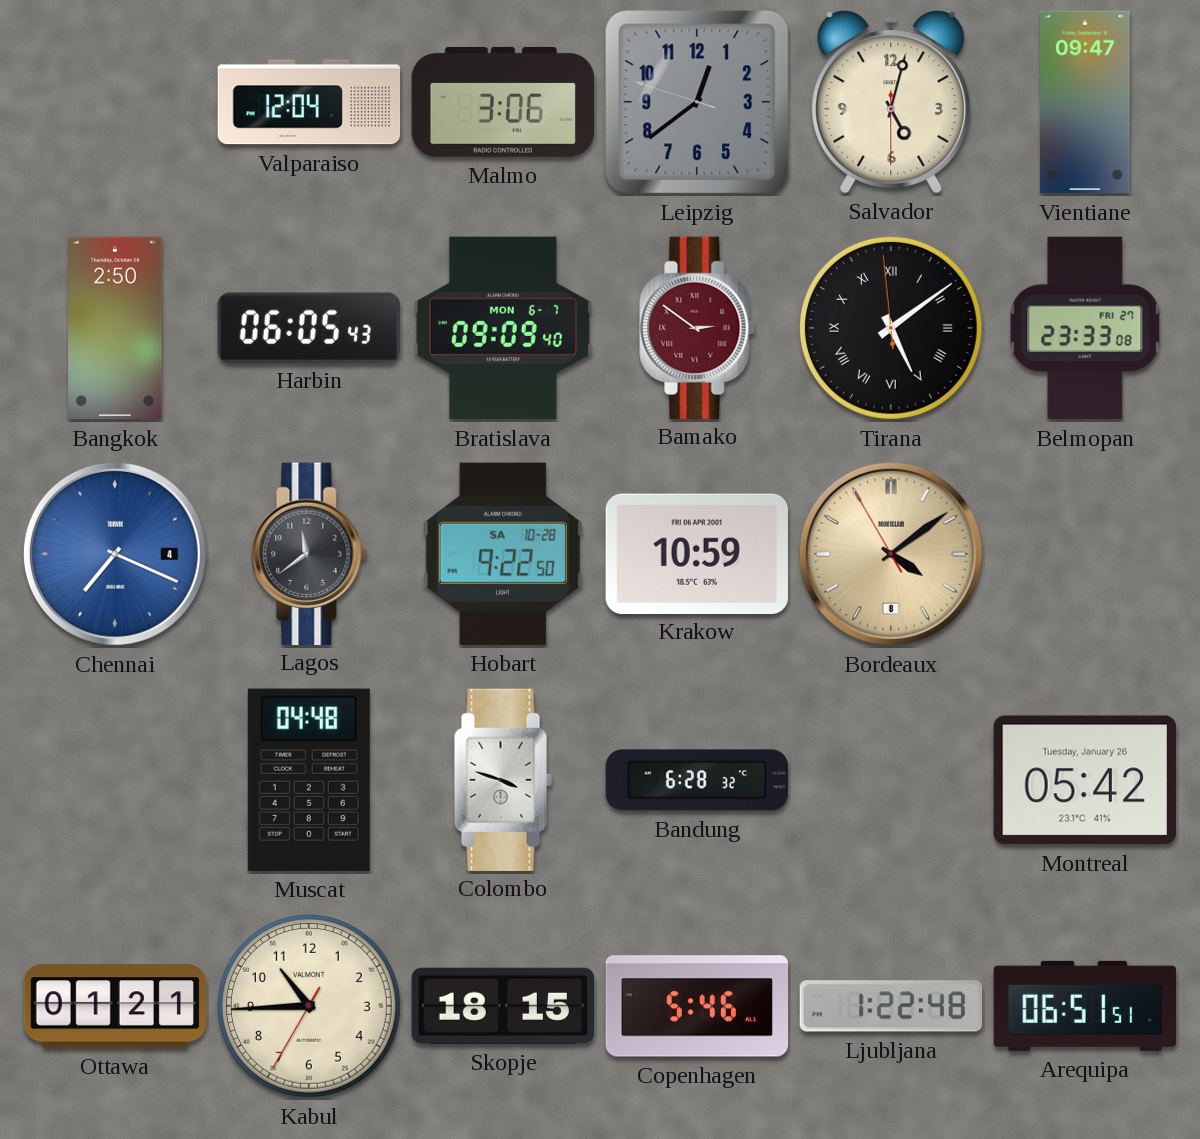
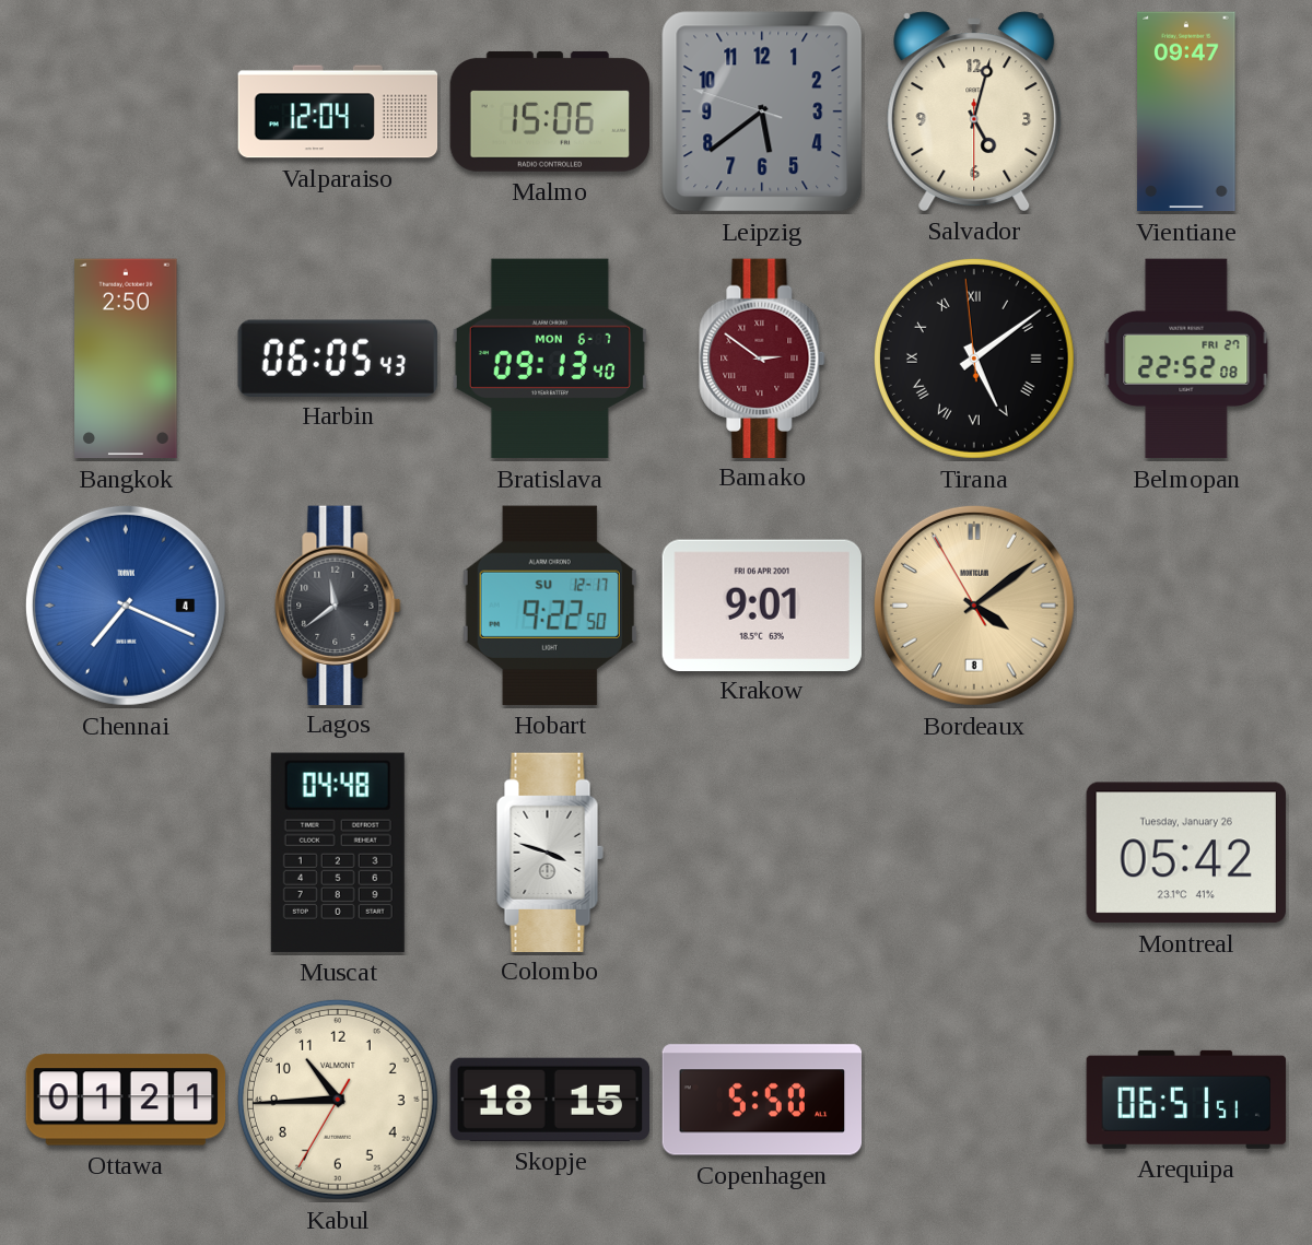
Malmo: 3:06 -> 15:06 (550, 111)
Leipzig: 12:38 -> 5:38 (762, 111)
Bratislava: 09:09 -> 09:13 (550, 359)
Belmopan: 23:33 -> 22:52 (1186, 359)
Hobart date: SA 10-28 -> SU 12-17 (550, 606)
Krakow: 10:59 -> 9:01 (762, 604)
Bandung: 6:28 -> none (697, 780)
Copenhagen: 5:46 -> 5:50 (762, 1100)
Ljubljana: 1:22 -> none (891, 1006)
